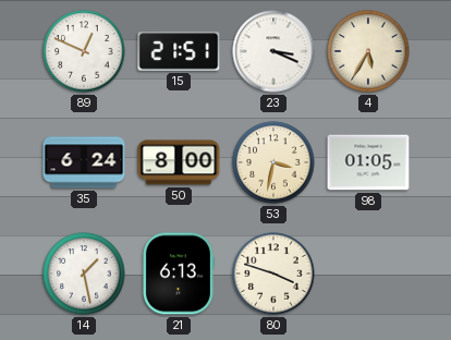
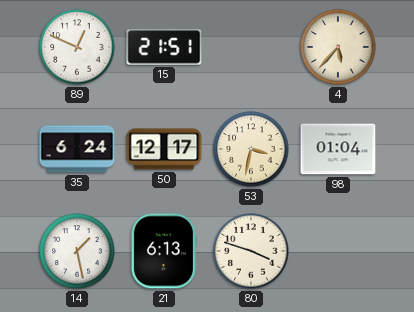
23: 3:19 -> none (273, 51)
4: 5:35 -> 5:37 (338, 47)
50: 8:00 -> 12:17 (164, 149)
98: 01:05 -> 01:04 (338, 149)
